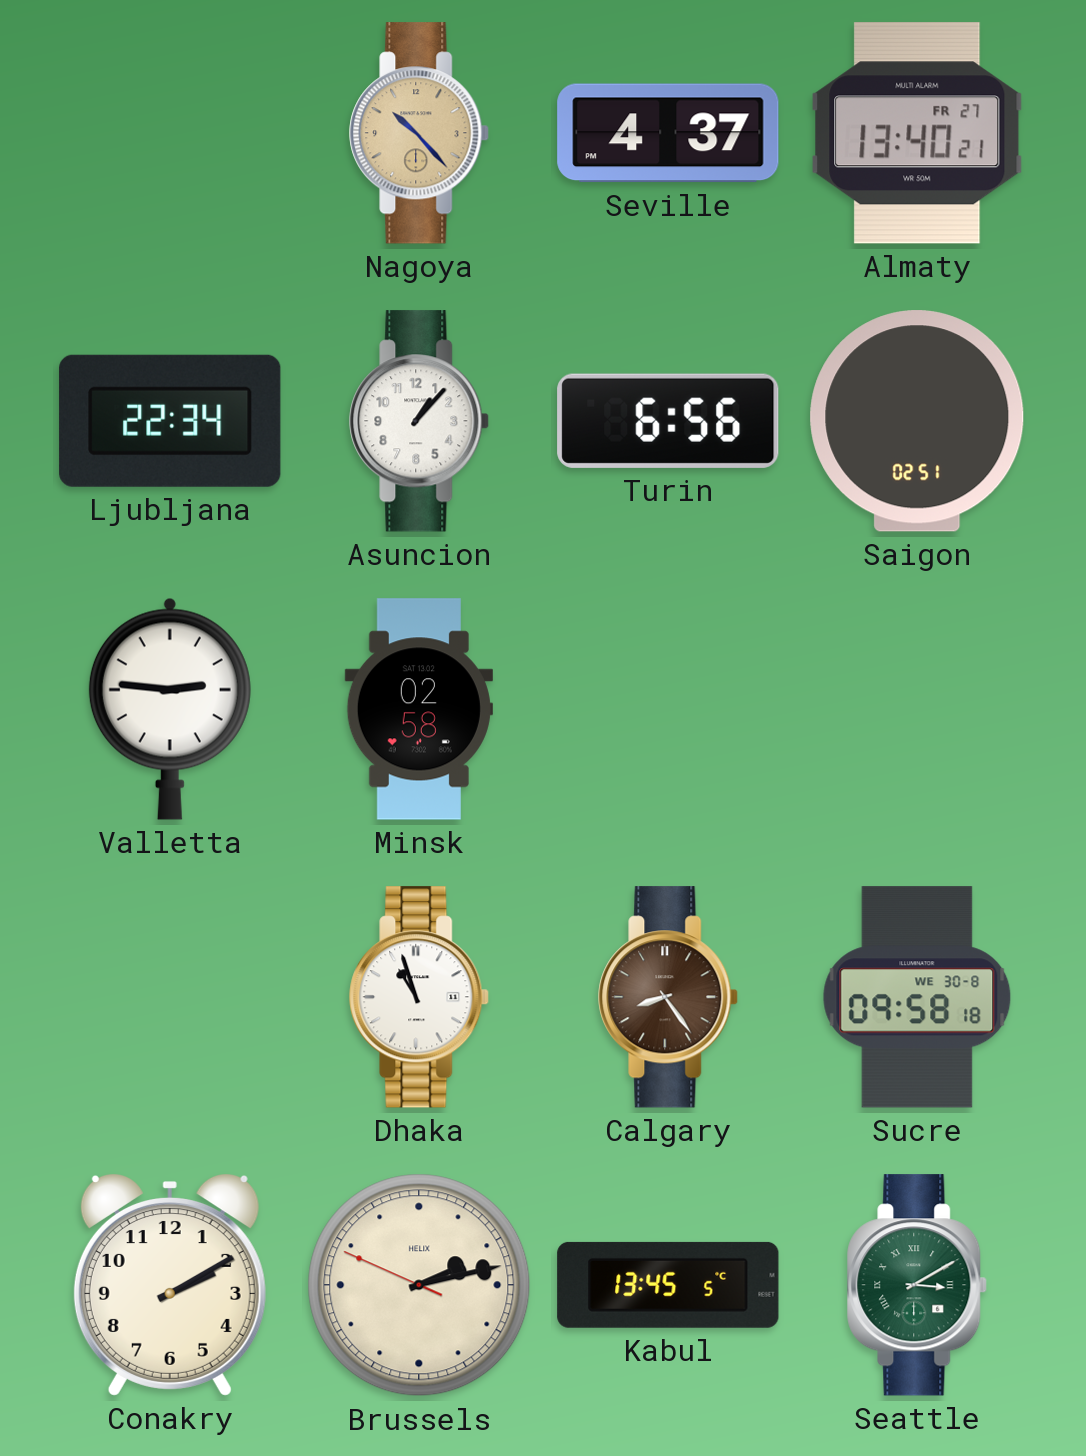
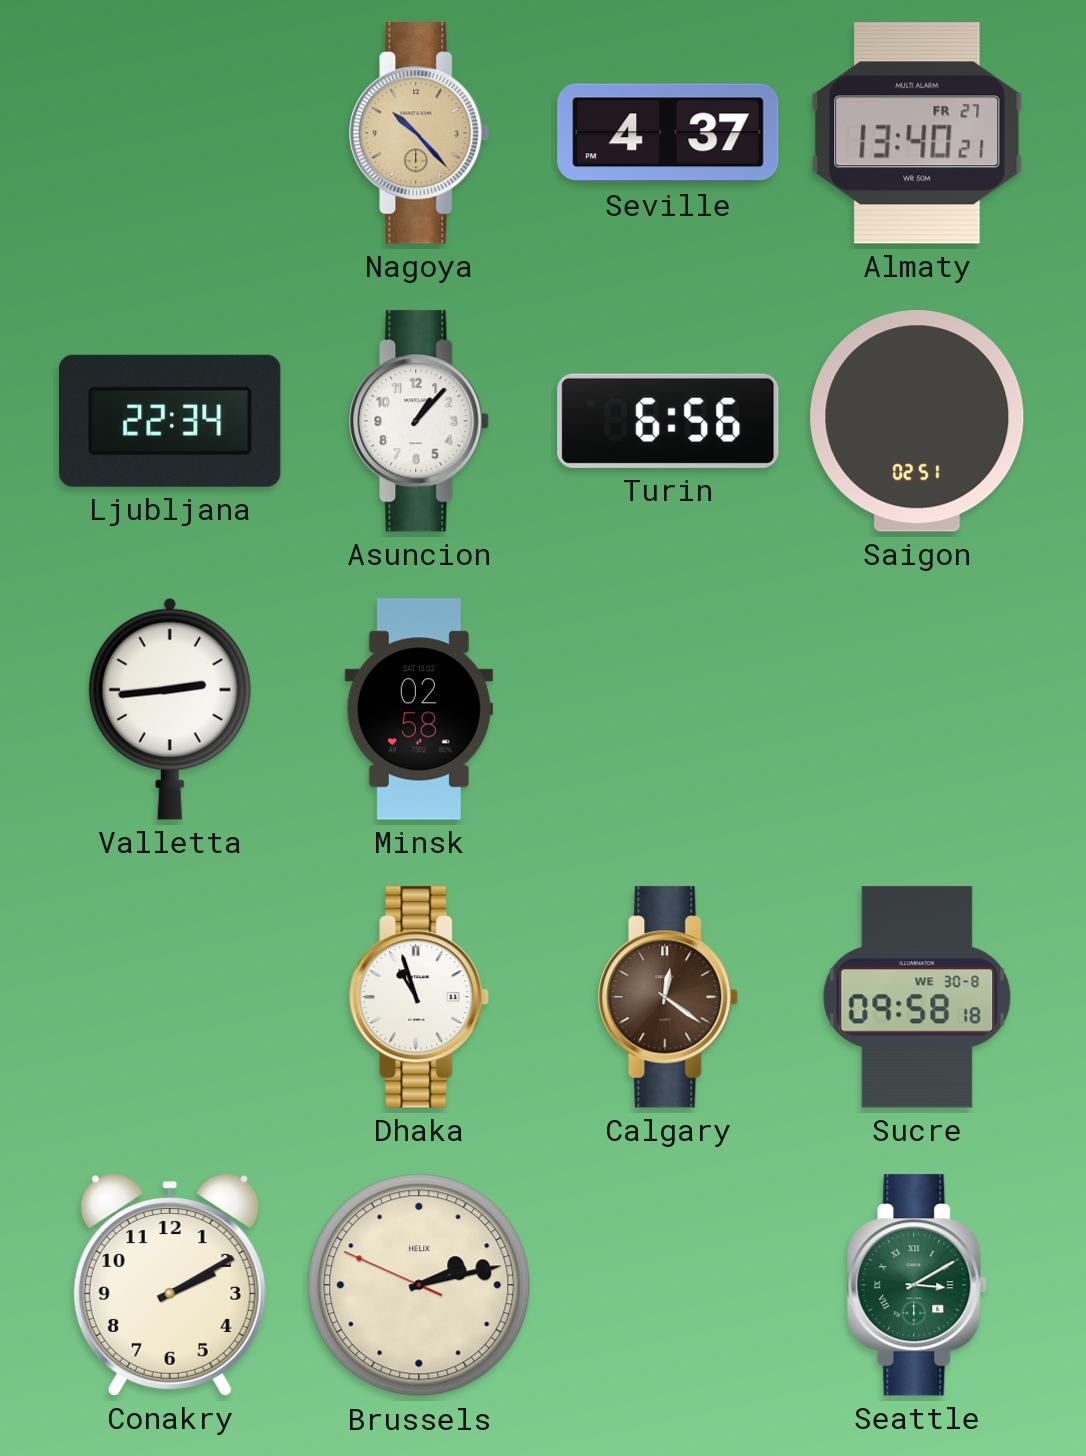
Valletta: 2:46 -> 2:44 (170, 709)
Calgary: 8:24 -> 12:21 (669, 997)
Kabul: 13:45 -> none (668, 1285)
